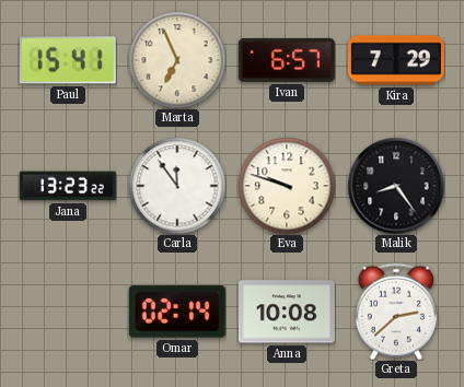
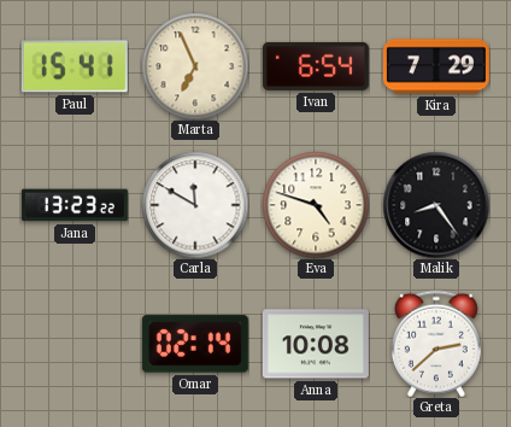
Ivan: 6:57 -> 6:54 (316, 66)
Carla: 11:54 -> 11:50 (195, 205)
Eva: 9:48 -> 4:48 (316, 205)
